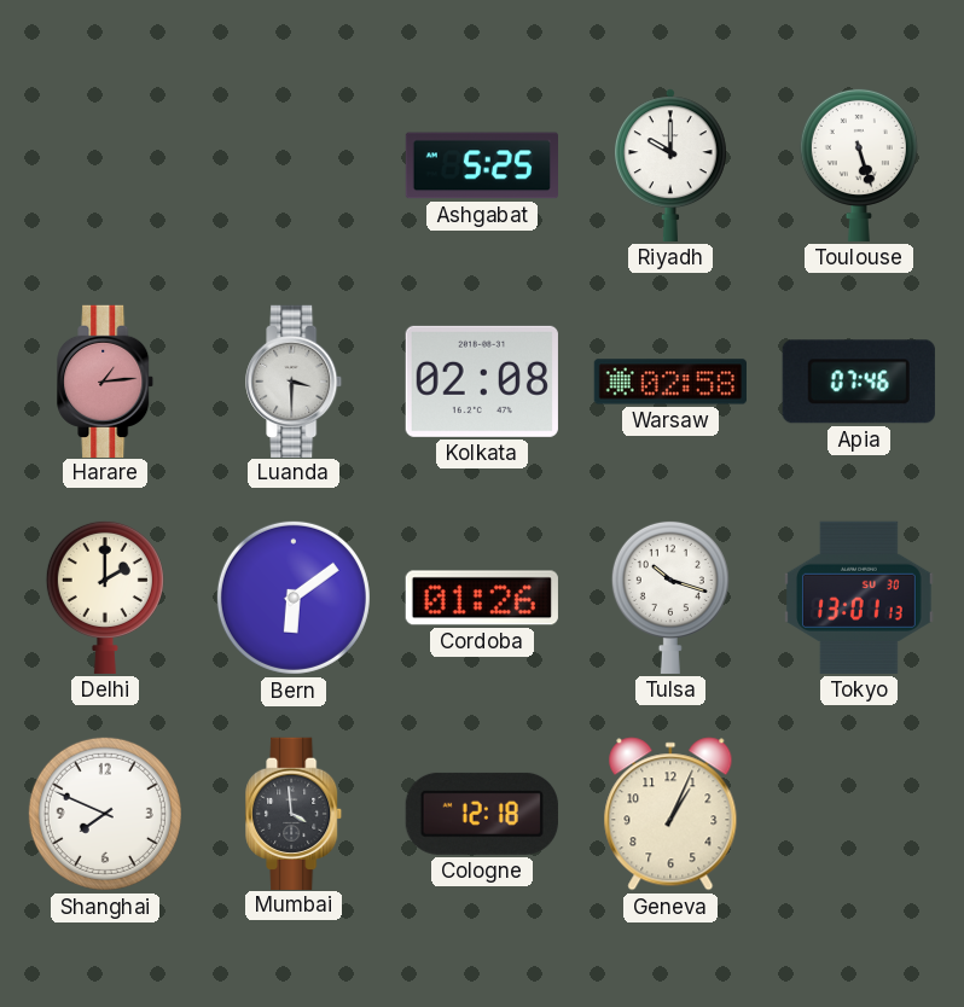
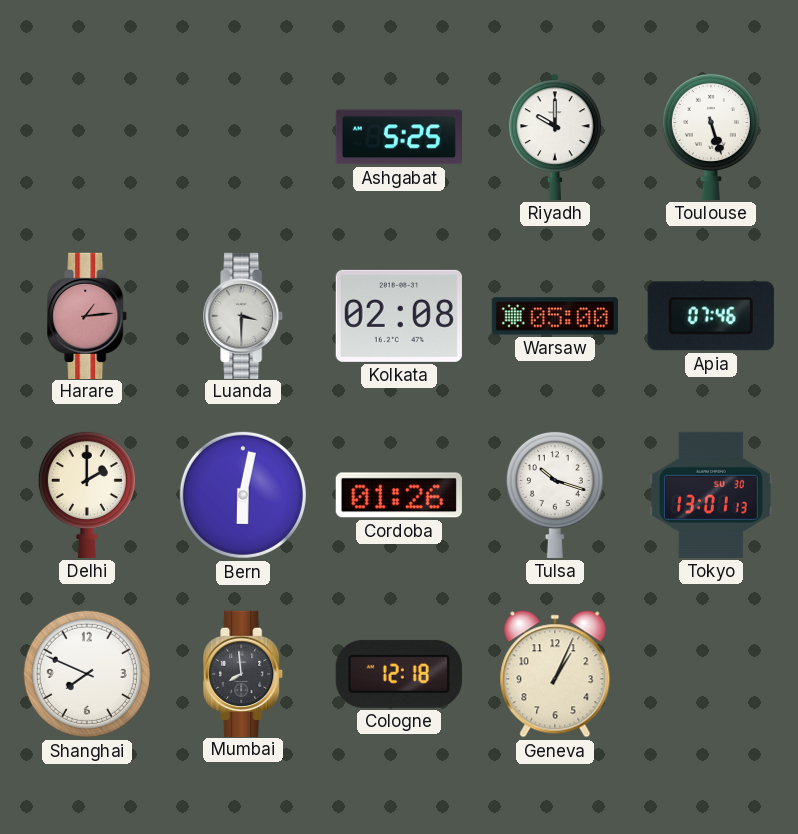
Warsaw: 02:58 -> 05:00 (555, 316)
Bern: 6:09 -> 6:02 (243, 495)
Mumbai: 3:59 -> 7:59 (244, 673)
